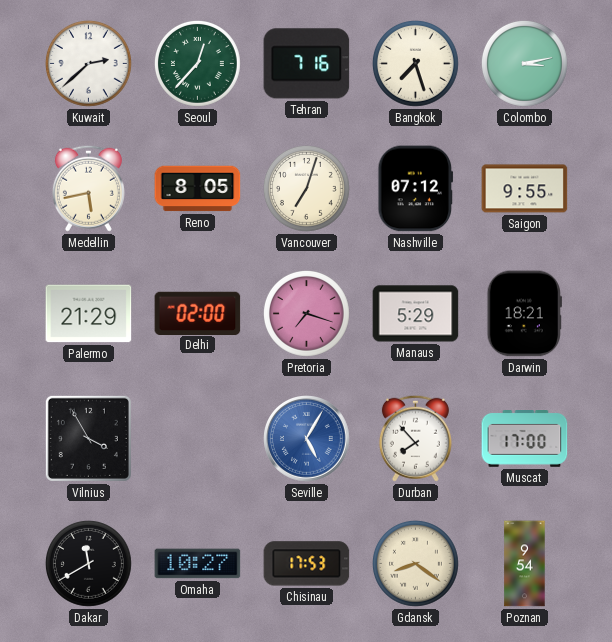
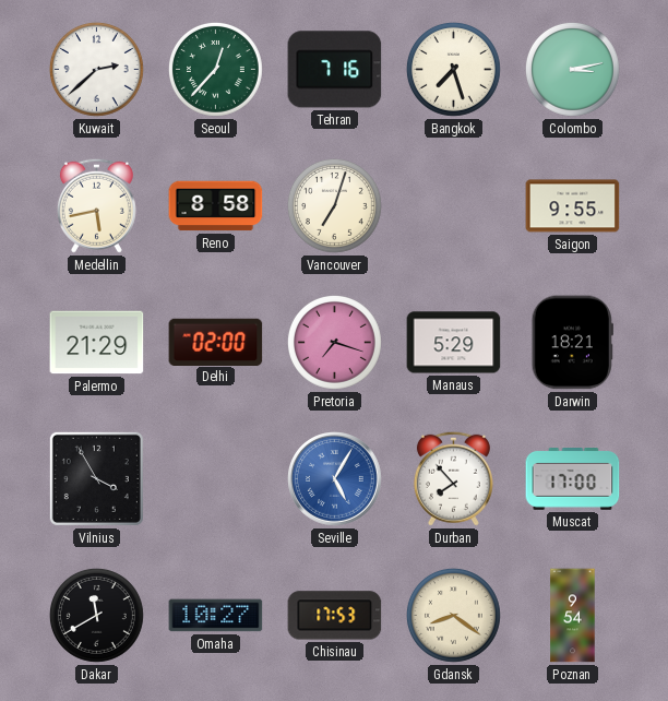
Reno: 8:05 -> 8:58 (216, 206)
Nashville: 07:12 -> none (416, 189)
